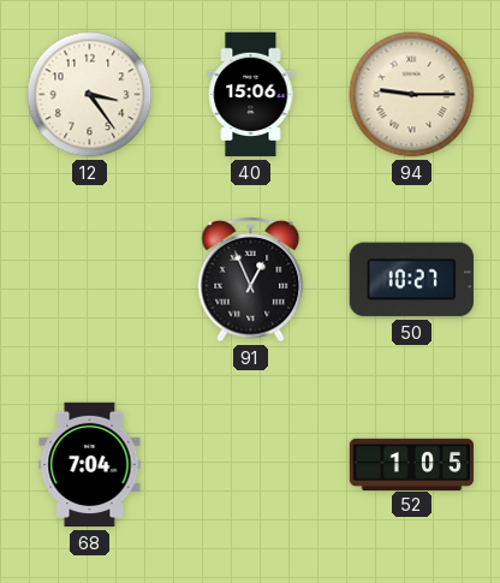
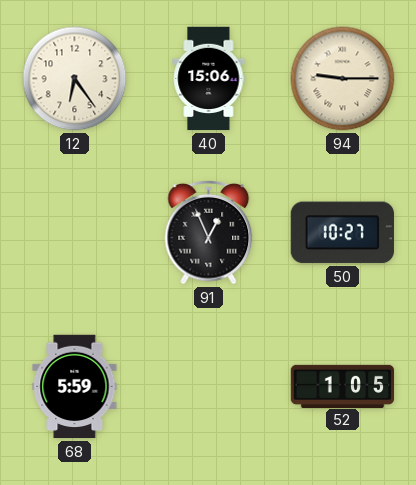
12: 3:24 -> 6:24 (75, 79)
68: 7:04 -> 5:59 (75, 387)
